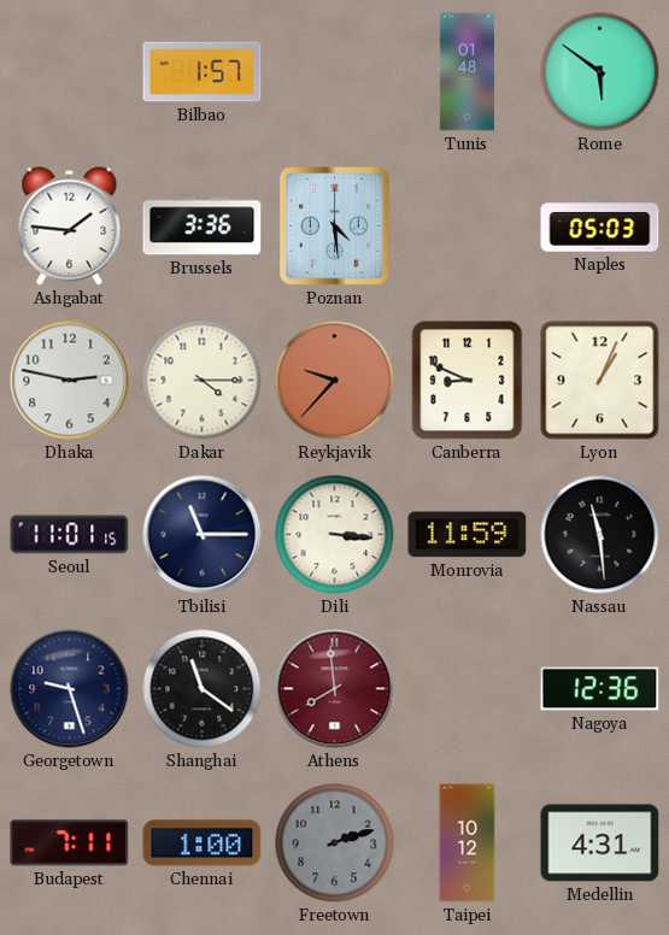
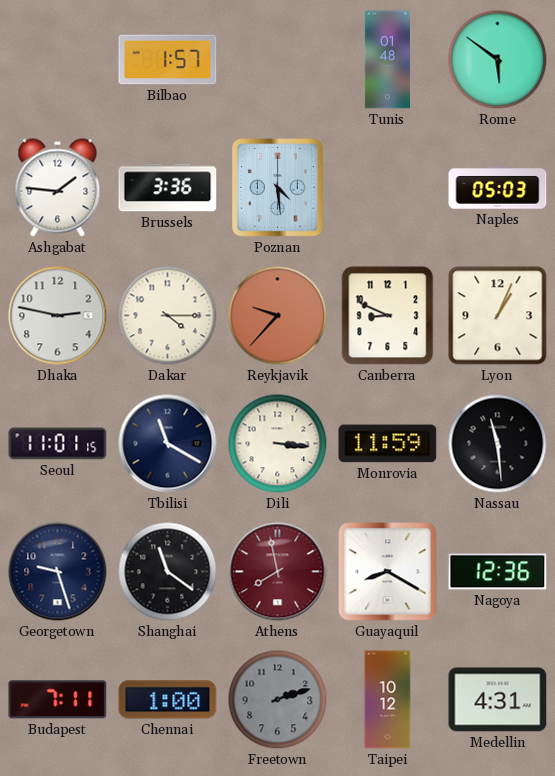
Tbilisi: 11:15 -> 11:20 (168, 444)
Athens: 7:59 -> 7:58 (278, 572)
Guayaquil: none -> 8:20 (388, 572)
